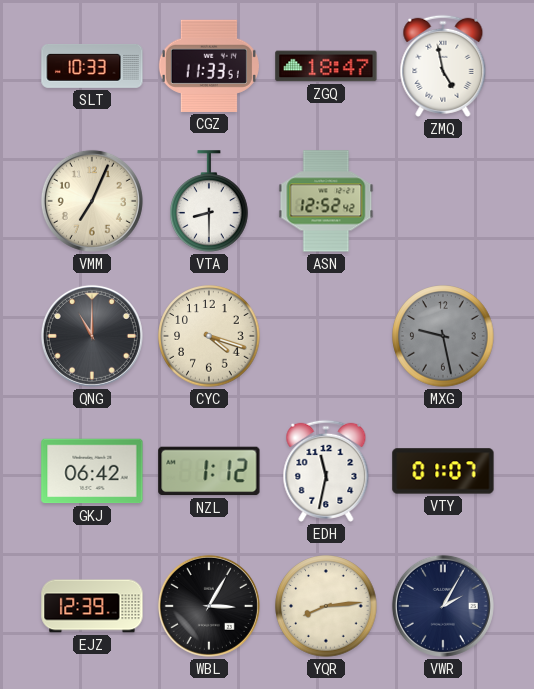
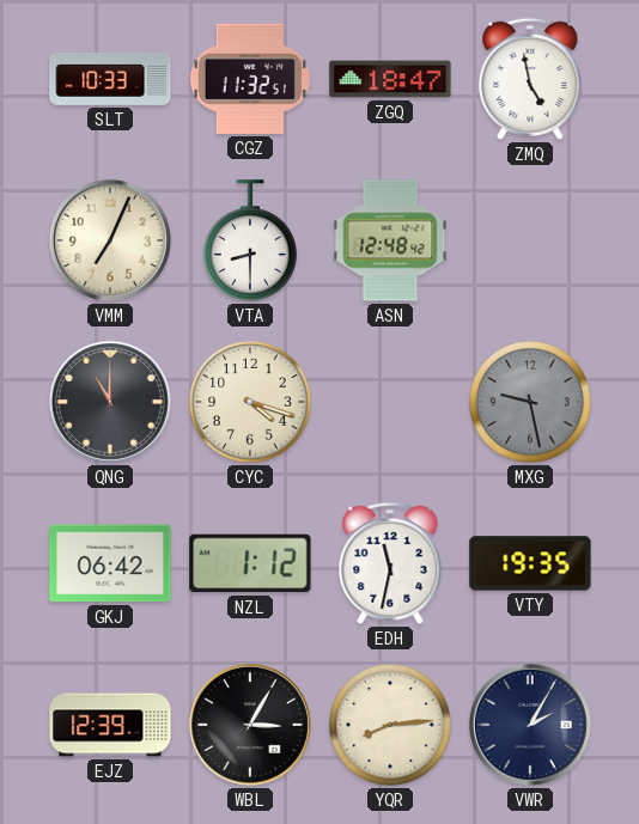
CGZ: 11:33 -> 11:32 (250, 79)
ASN: 12:52 -> 12:48 (390, 240)
VTY: 01:07 -> 19:35 (530, 563)
